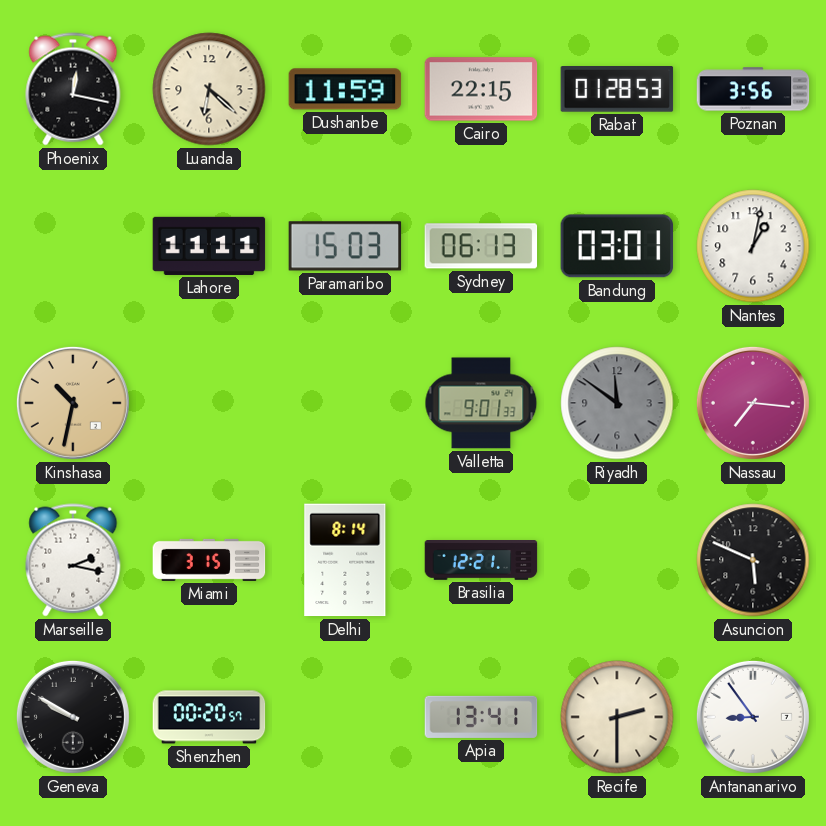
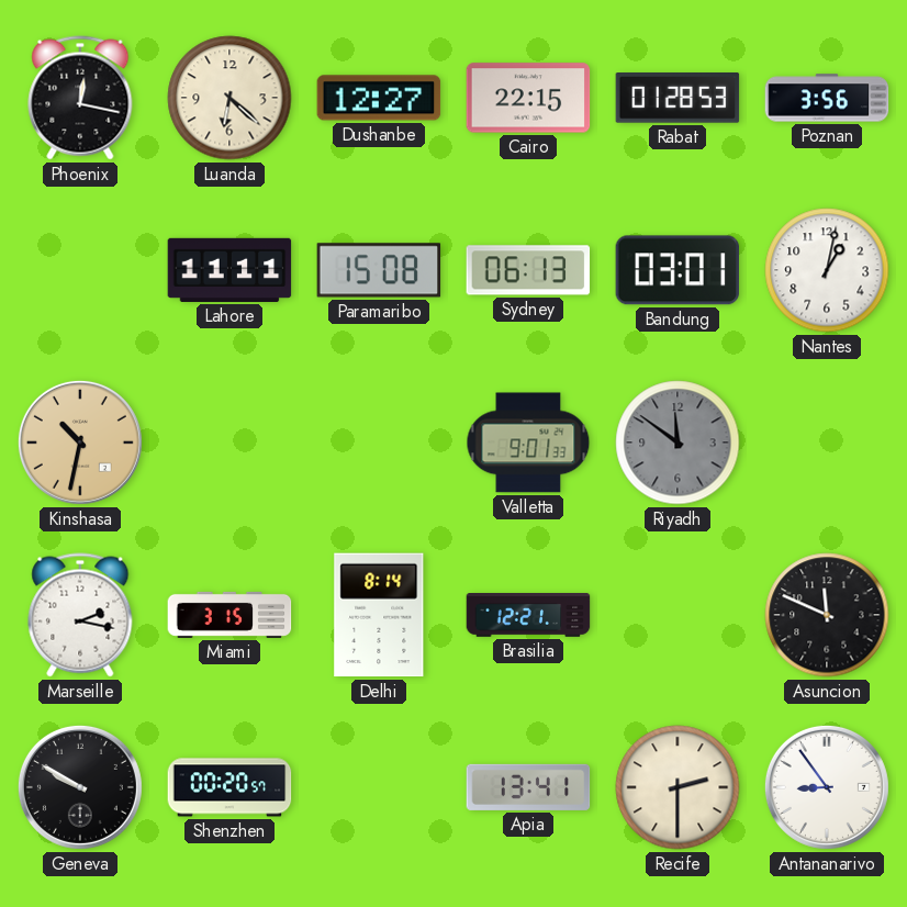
Dushanbe: 11:59 -> 12:27 (379, 98)
Paramaribo: 15:03 -> 15:08 (379, 270)
Nassau: 7:16 -> none (753, 403)
Asuncion: 5:49 -> 11:49 (827, 615)
